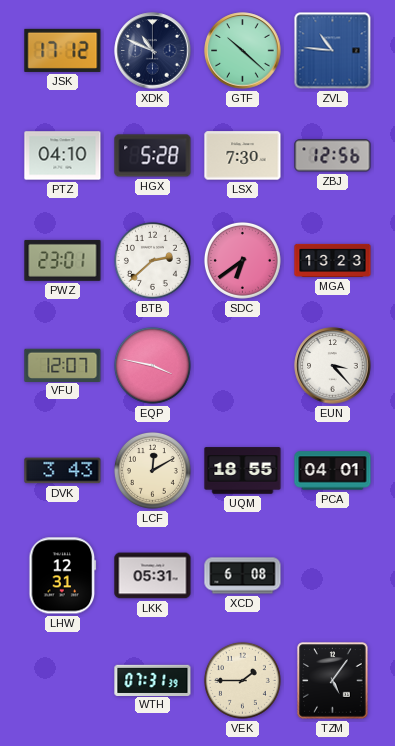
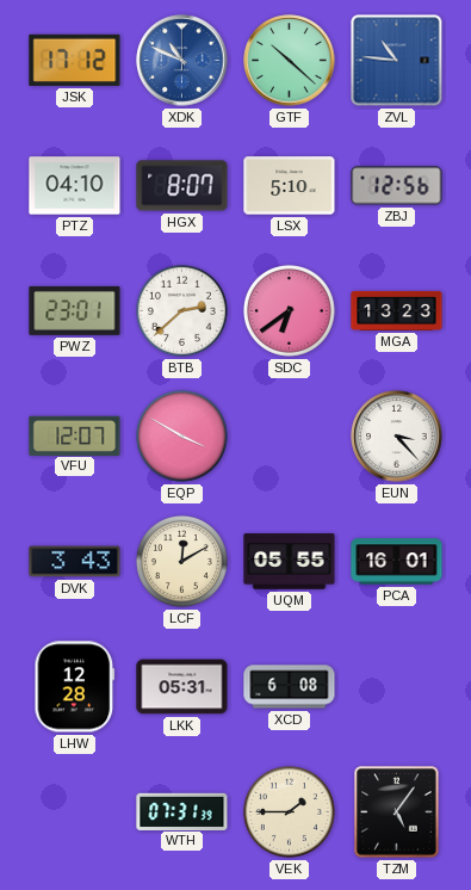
XDK dial: navy -> blue (182, 61)
HGX: 5:28 -> 8:07 (182, 186)
LSX: 7:30 -> 5:10 (290, 186)
EQP: 3:47 -> 3:50 (181, 435)
UQM: 18:55 -> 05:55 (290, 562)
PCA: 04:01 -> 16:01 (397, 562)
LHW: 12:31 -> 12:28 (75, 687)
